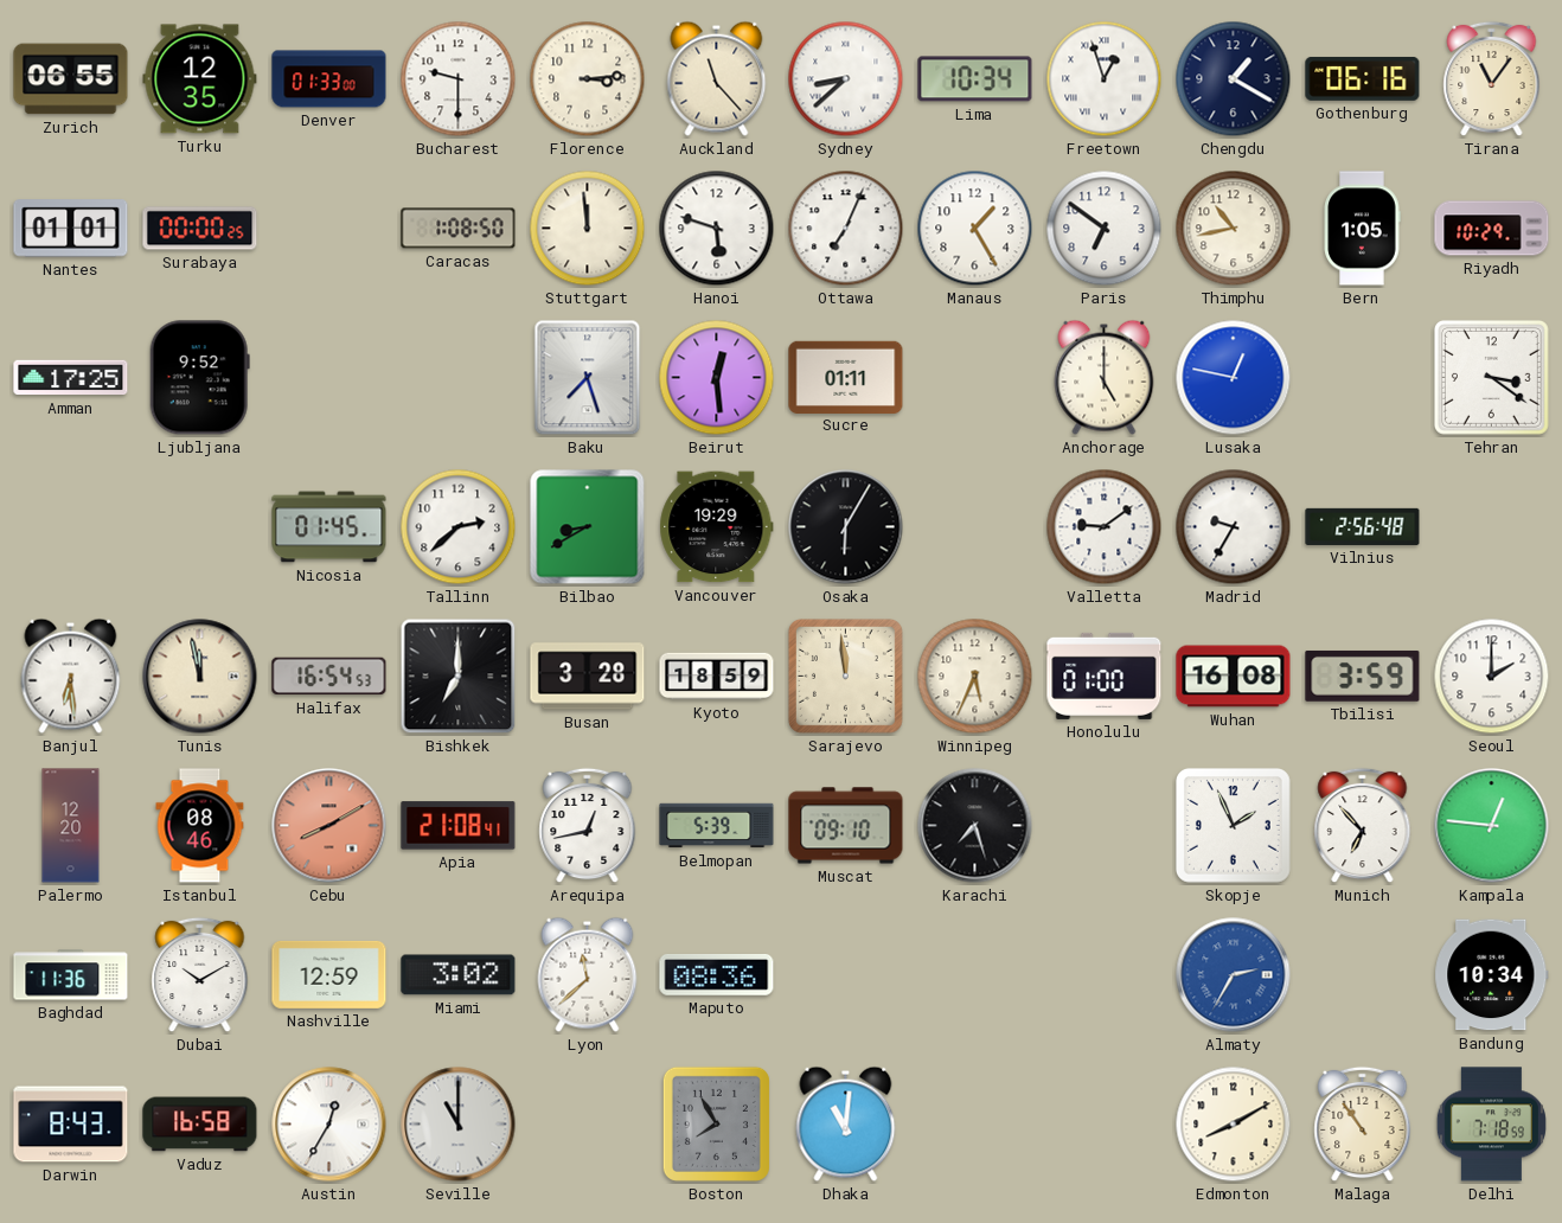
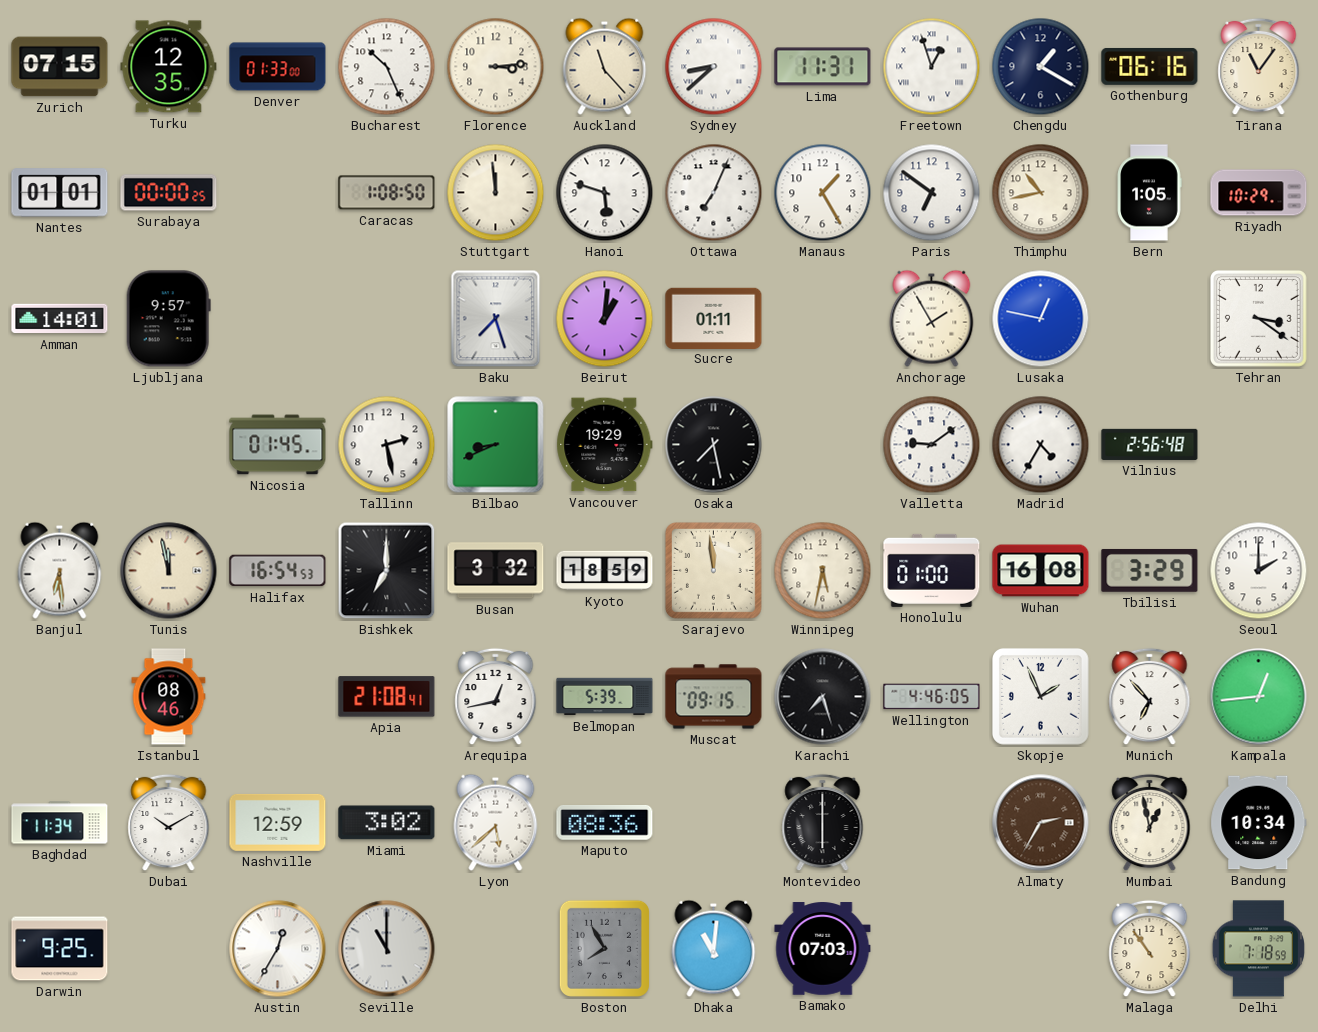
Zurich: 06:55 -> 07:15 (60, 67)
Bucharest: 9:30 -> 10:26 (387, 67)
Lima: 10:34 -> 11:31 (823, 67)
Amman: 17:25 -> 14:01 (60, 319)
Ljubljana: 9:52 -> 9:57 (168, 319)
Beirut: 12:29 -> 1:01 (605, 319)
Anchorage: 5:00 -> 1:55 (932, 318)
Tallinn: 2:38 -> 2:28 (387, 445)
Bilbao: 8:40 -> 8:41 (496, 445)
Osaka: 6:05 -> 7:28 (714, 445)
Madrid: 9:35 -> 4:35 (1041, 445)
Busan: 3:28 -> 3:32 (496, 571)
Winnipeg: 5:34 -> 5:32 (823, 571)
Tbilisi: 3:59 -> 3:29 (1150, 570)
Palermo: 12:20 -> none (71, 826)
Cebu: 8:10 -> none (329, 826)
Muscat: 09:10 -> 09:15 (714, 697)
Wellington: none -> 4:46 (932, 697)
Kampala: 12:46 -> 12:44 (1259, 697)
Baghdad: 11:36 -> 11:34 (60, 823)
Lyon: 11:38 -> 5:38 (496, 822)
Montevideo: none -> 6:00 (823, 823)
Almaty dial: blue -> brown (1041, 823)
Mumbai: none -> 12:58 (1150, 823)
Darwin: 8:43 -> 9:25 (60, 949)
Vaduz: 16:58 -> none (200, 1125)
Bamako: none -> 07:03 (823, 949)
Edmonton: 8:10 -> none (1234, 1125)
